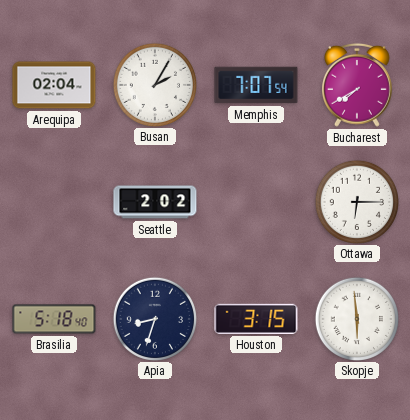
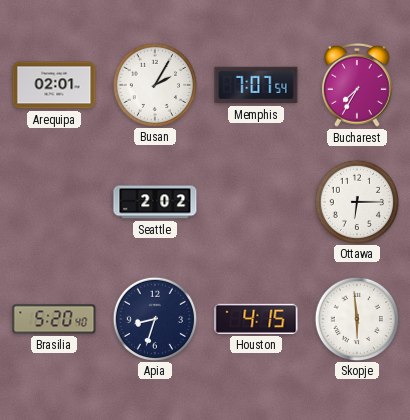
Arequipa: 02:04 -> 02:01 (54, 85)
Bucharest: 7:40 -> 7:35 (358, 85)
Brasilia: 5:18 -> 5:20 (54, 319)
Houston: 3:15 -> 4:15 (256, 319)
